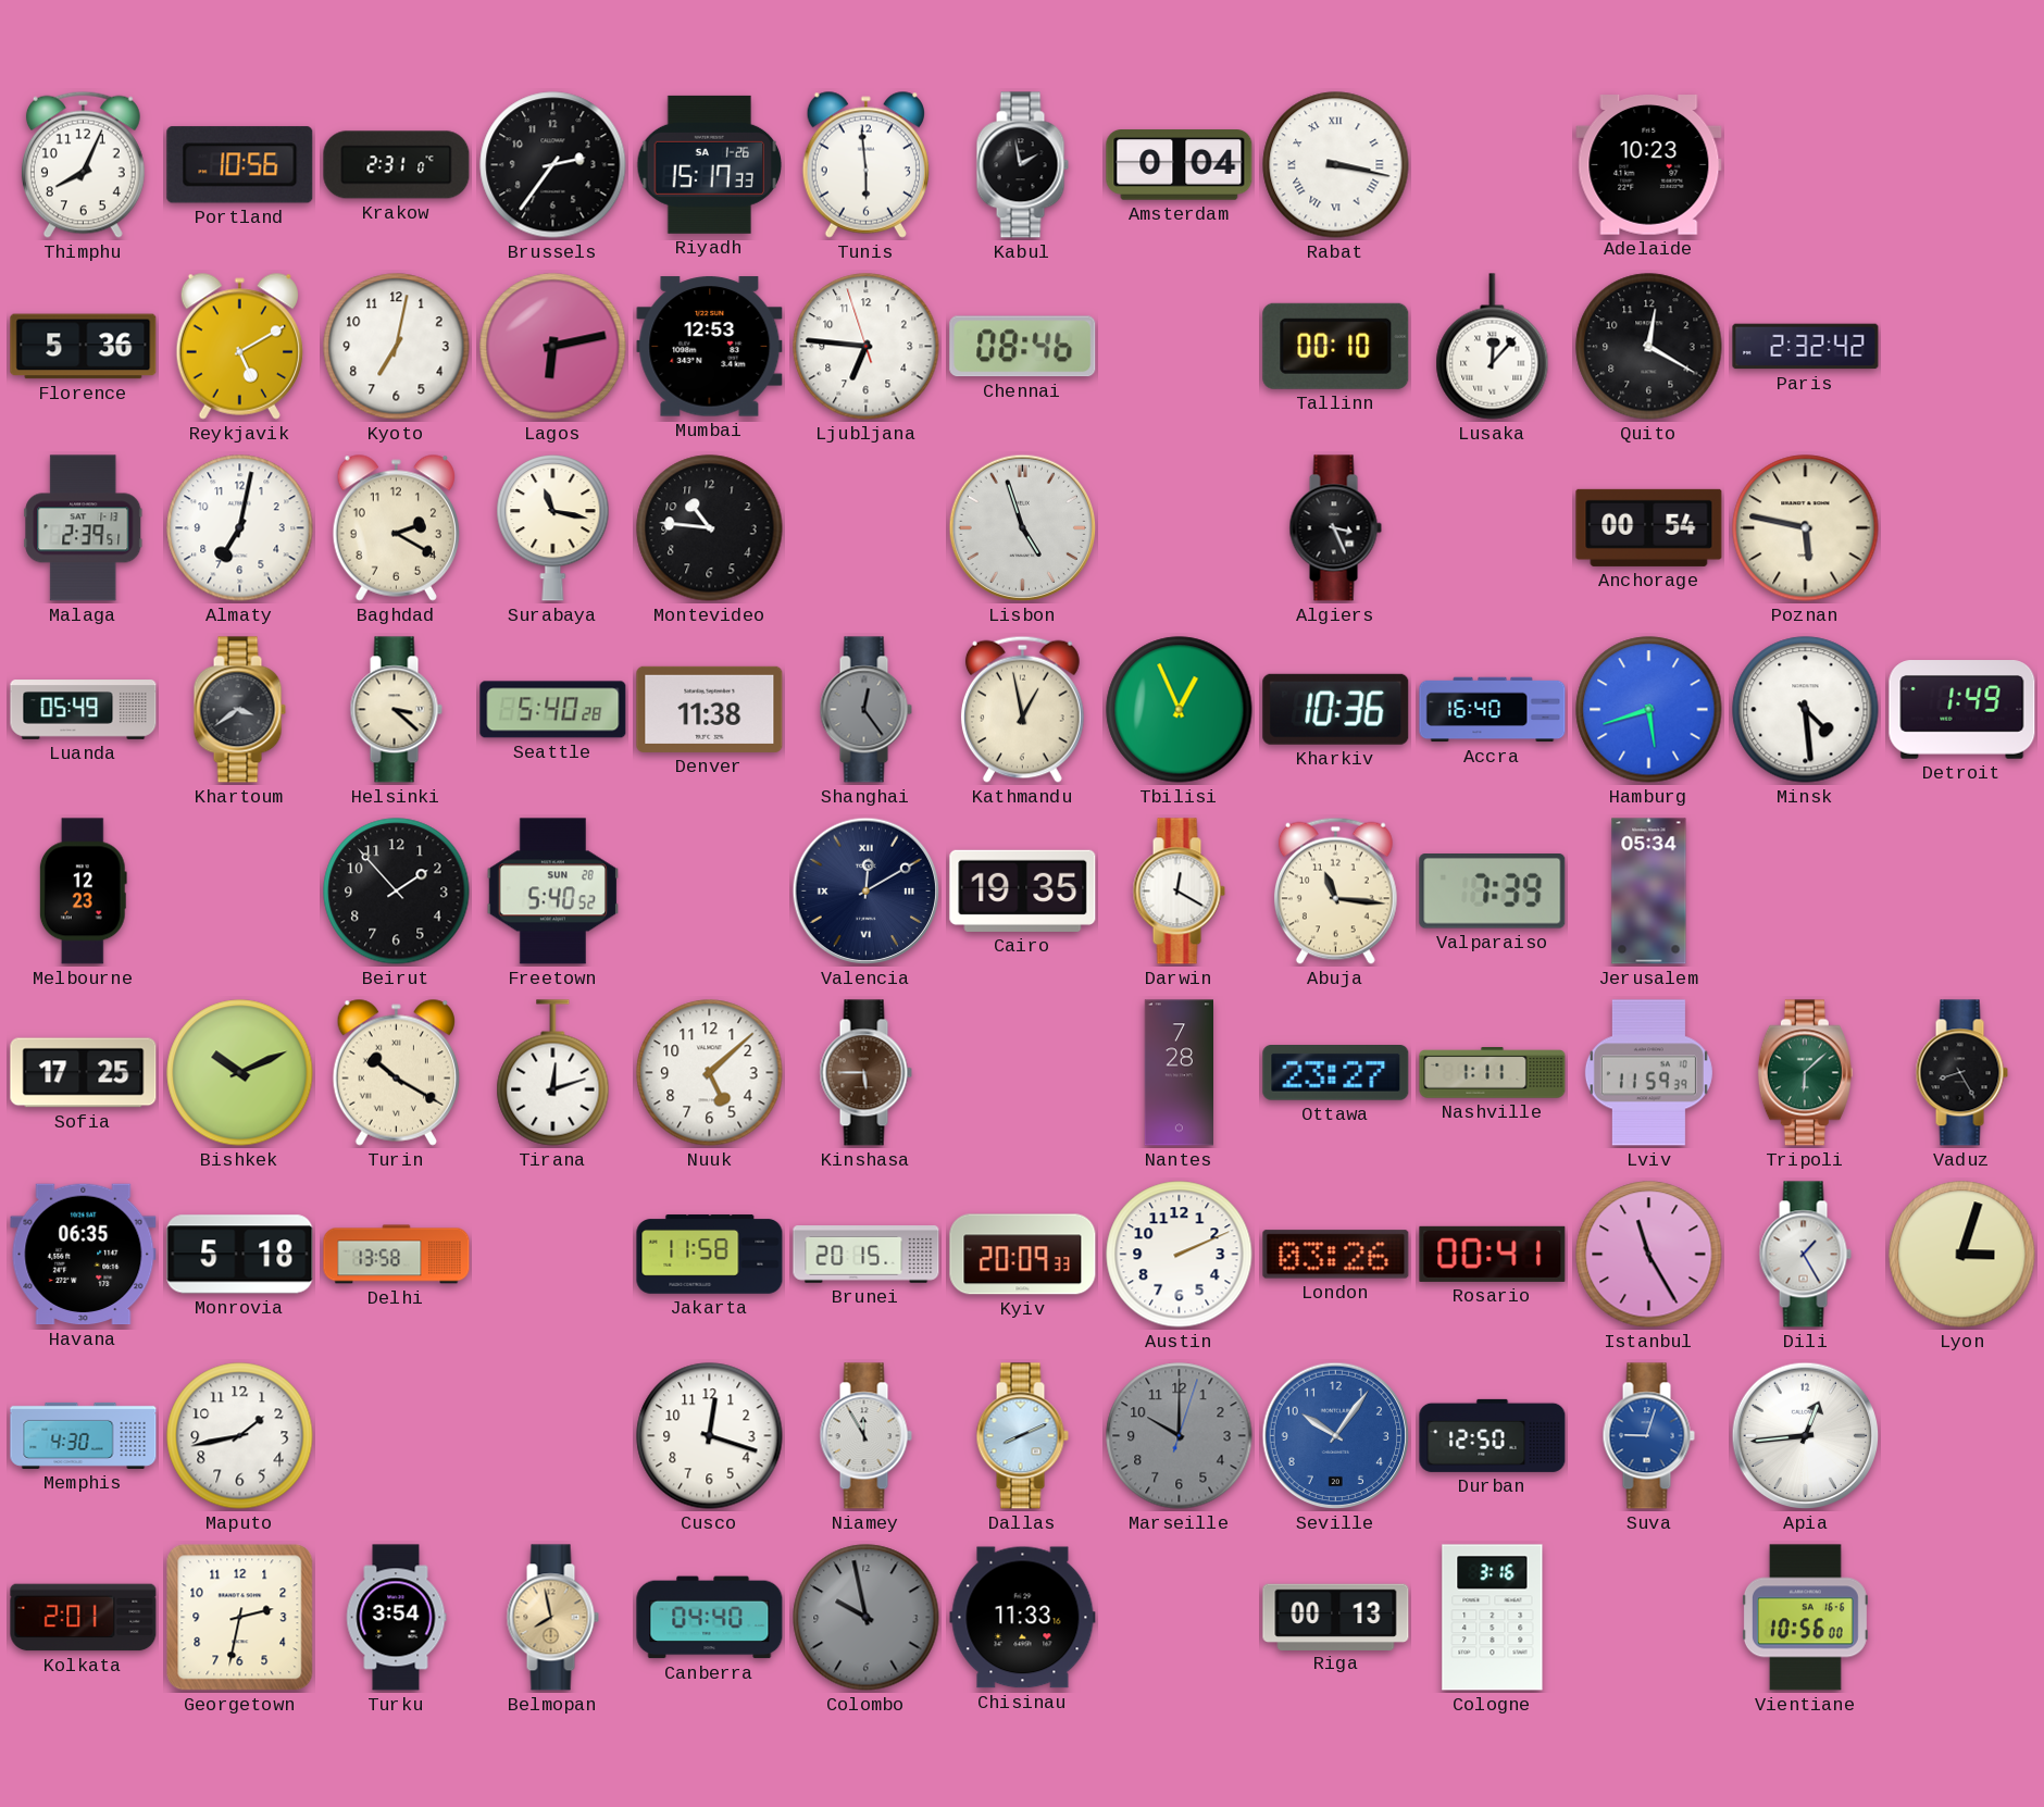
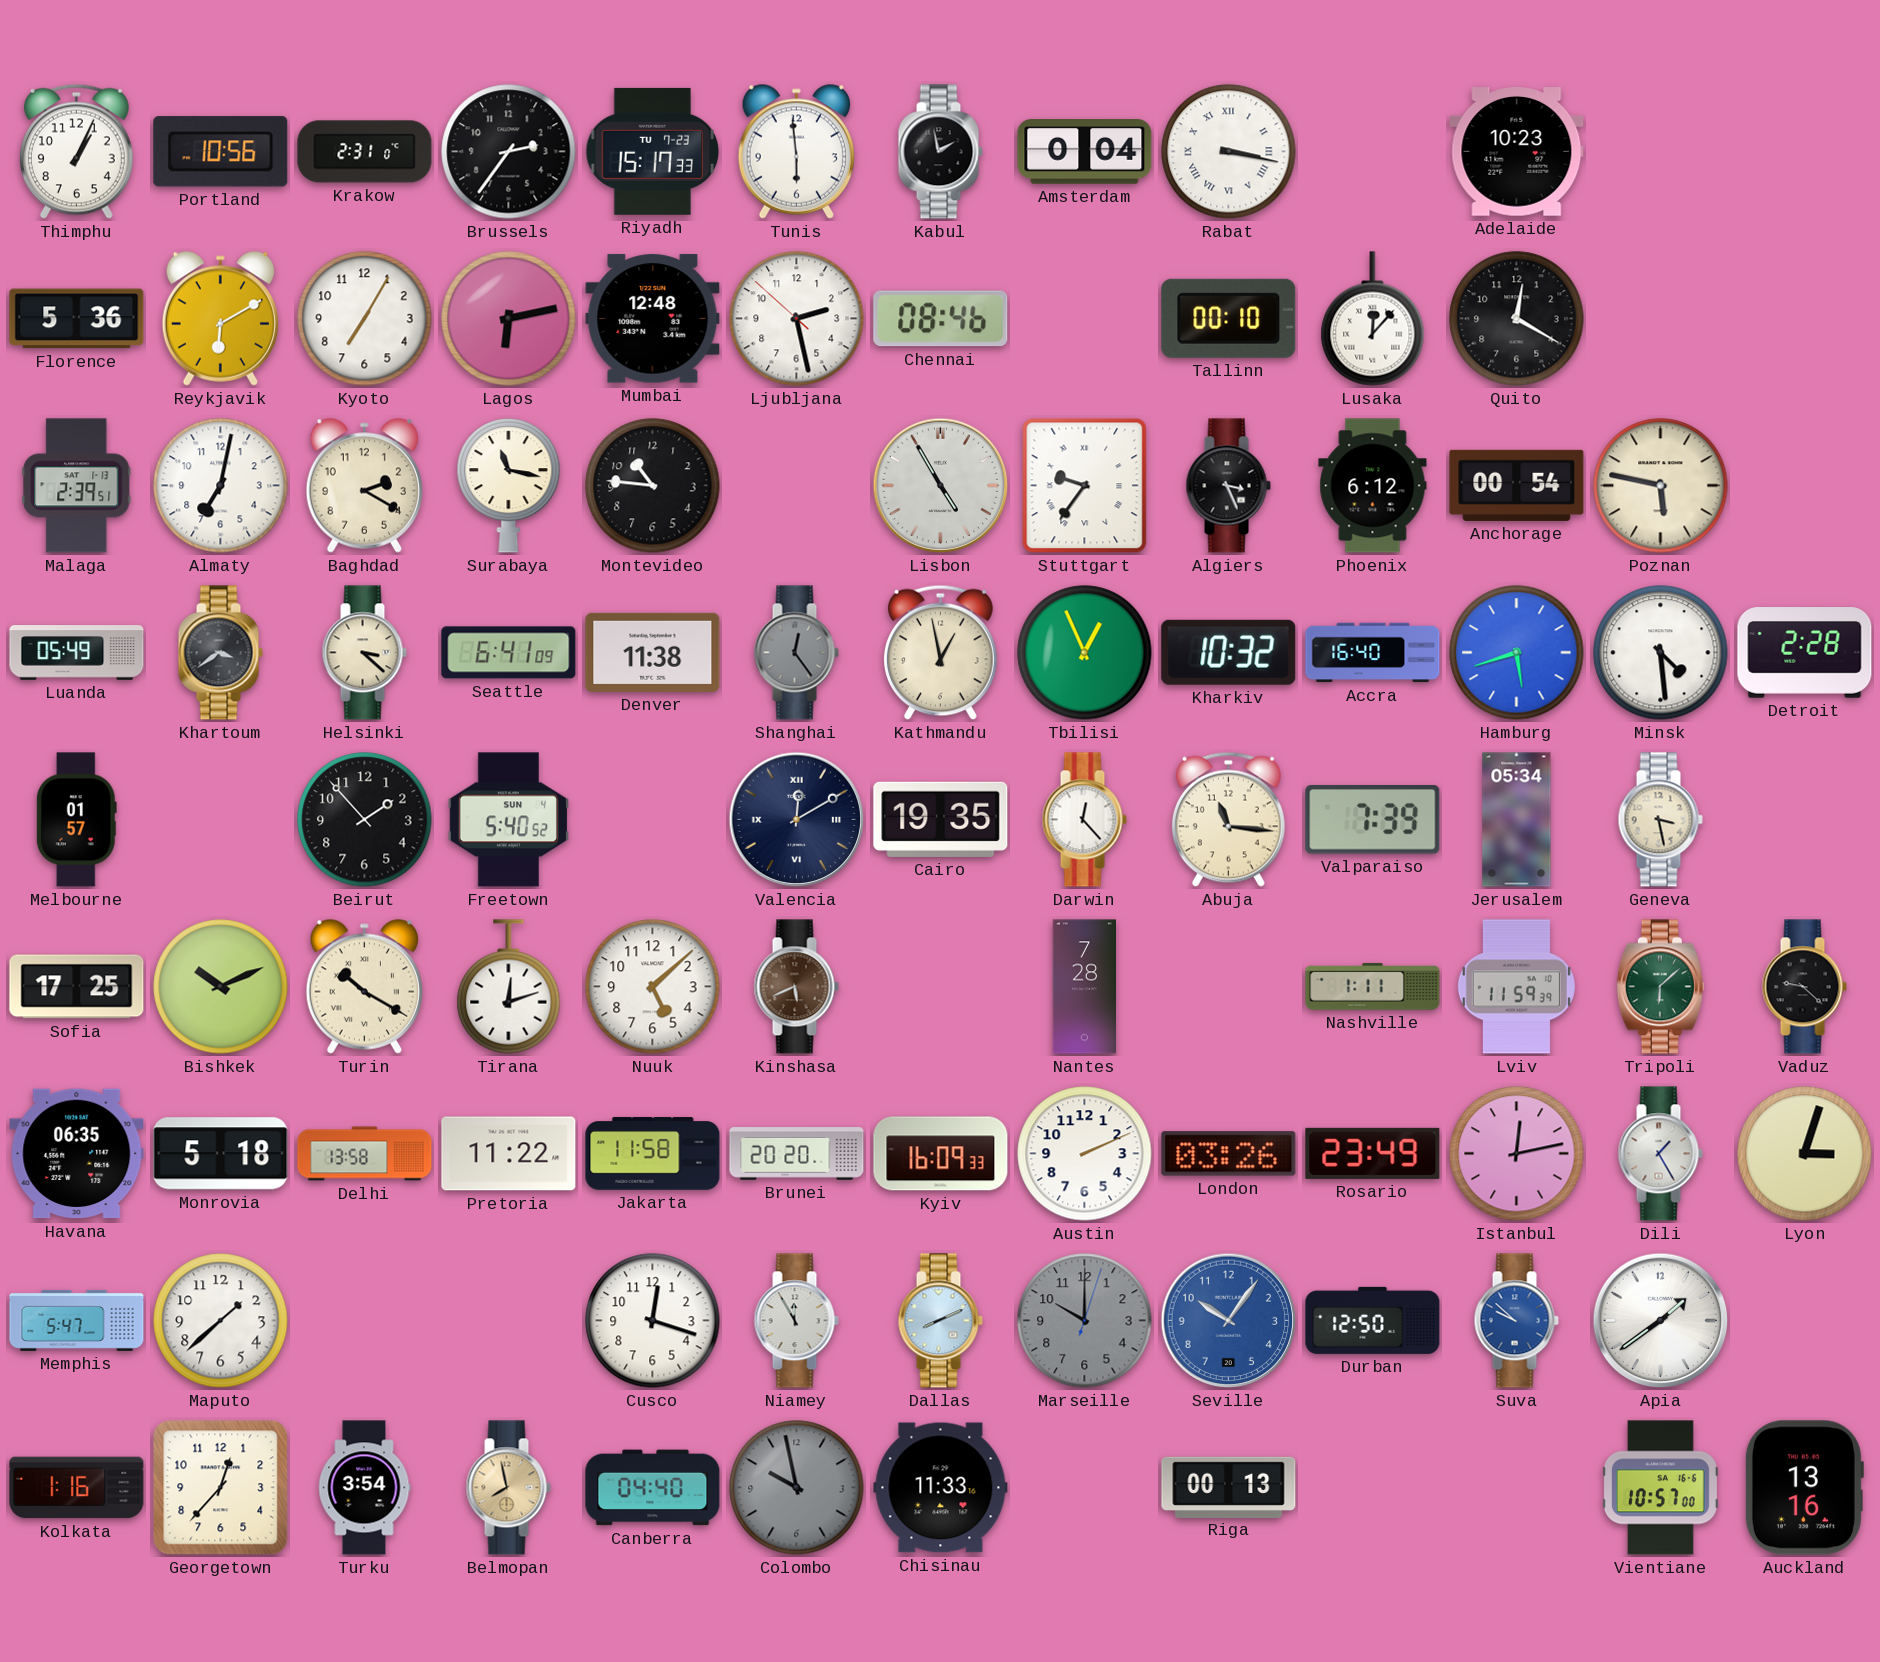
Thimphu: 8:04 -> 1:04 (76, 151)
Riyadh date: SA 1-26 -> TU 7-23 (653, 151)
Reykjavik: 5:10 -> 6:10 (220, 318)
Kyoto: 7:02 -> 7:05 (365, 319)
Mumbai: 12:53 -> 12:48 (653, 319)
Ljubljana: 6:45 -> 2:27 (797, 319)
Paris: 2:32 -> none (1806, 347)
Lisbon: 4:57 -> 4:55 (941, 486)
Stuttgart: none -> 9:36 (1085, 486)
Phoenix: none -> 6:12 (1373, 486)
Seattle: 5:40 -> 6:41 (509, 653)
Kharkiv: 10:36 -> 10:32 (1229, 652)
Detroit: 1:49 -> 2:28 (1805, 653)
Melbourne: 12:23 -> 01:57 (76, 820)
Freetown date: SUN 28 -> SUN 4 (508, 820)
Darwin: 12:20 -> 12:23 (1084, 820)
Geneva: none -> 3:28 (1660, 820)
Kinshasa: 5:45 -> 5:41 (796, 987)
Ottawa: 23:27 -> none (1336, 1073)
Vaduz: 8:25 -> 9:22 (1804, 987)
Pretoria: none -> 11:22 (509, 1154)
Brunei: 20:15 -> 20:20 (797, 1154)
Kyiv: 20:09 -> 16:09 (941, 1154)
Rosario: 00:41 -> 23:49 (1373, 1153)
Istanbul: 11:25 -> 12:13 (1517, 1154)
Memphis: 4:30 -> 5:47 (77, 1320)
Maputo: 1:43 -> 1:38 (221, 1321)
Suva: 9:03 -> 9:52 (1516, 1321)
Apia: 12:44 -> 1:39 (1661, 1321)
Kolkata: 2:01 -> 1:16 (77, 1488)
Georgetown: 2:32 -> 12:37 (221, 1488)
Cologne: 3:16 -> none (1493, 1618)
Vientiane: 10:56 -> 10:57 (1660, 1488)
Auckland: none -> 13:16 (1804, 1488)
